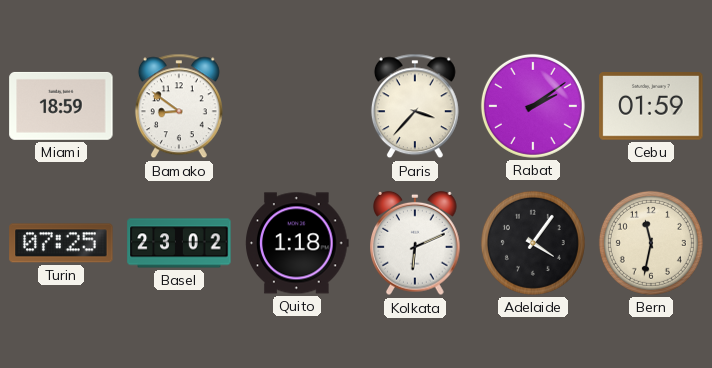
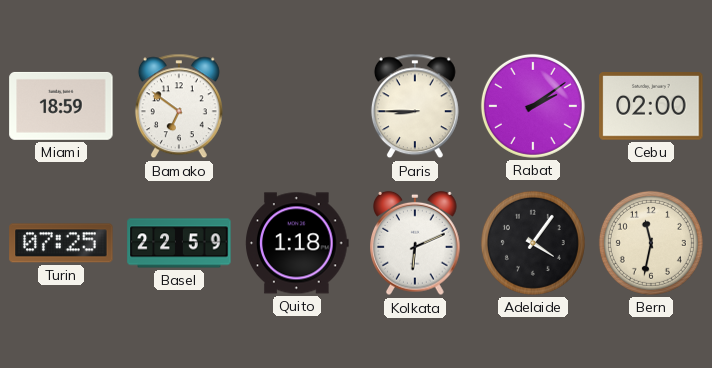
Bamako: 8:51 -> 6:51 (179, 106)
Paris: 3:37 -> 8:45 (415, 106)
Cebu: 01:59 -> 02:00 (651, 106)
Basel: 23:02 -> 22:59 (179, 243)
